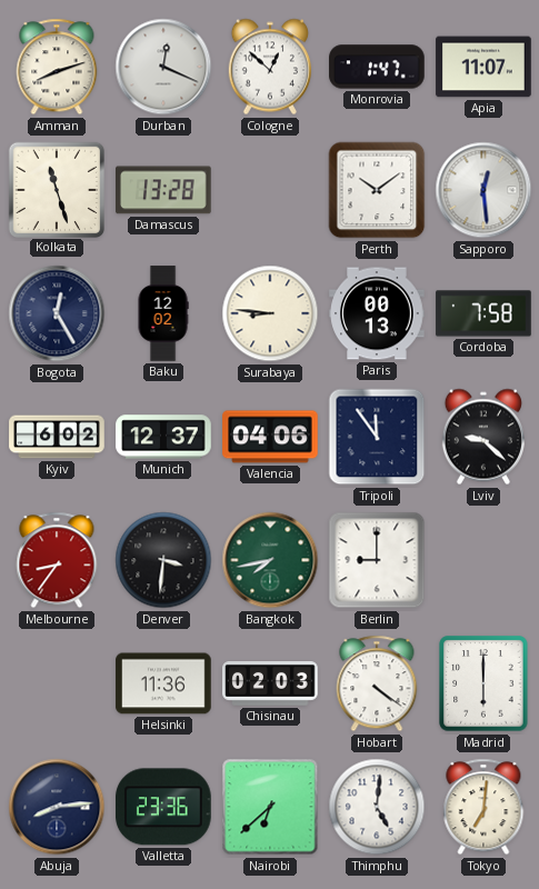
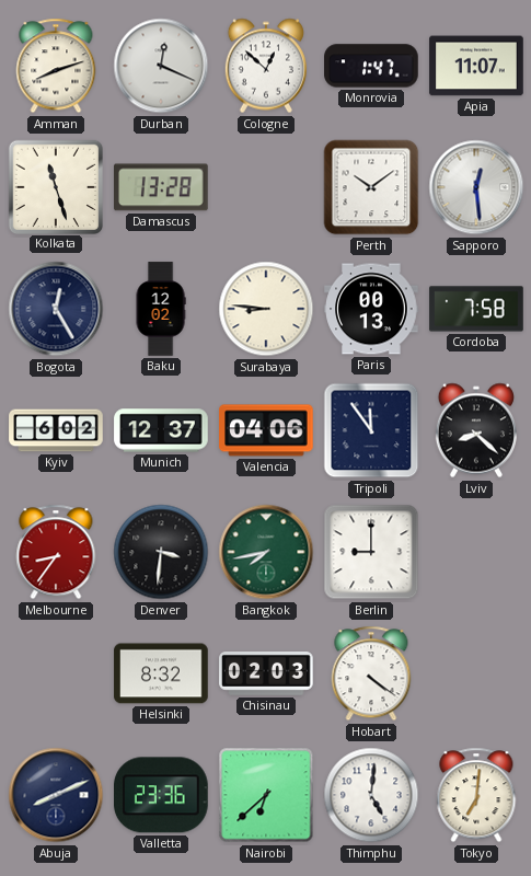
Lviv: 9:22 -> 8:22 (476, 430)
Helsinki: 11:36 -> 8:32 (161, 673)
Madrid: 6:00 -> none (483, 683)
Abuja: 8:14 -> 8:11 (56, 795)
